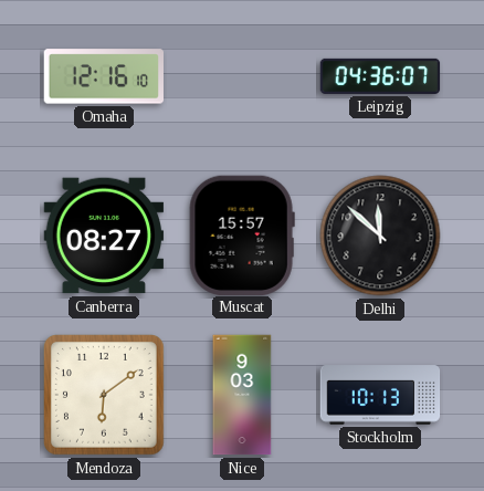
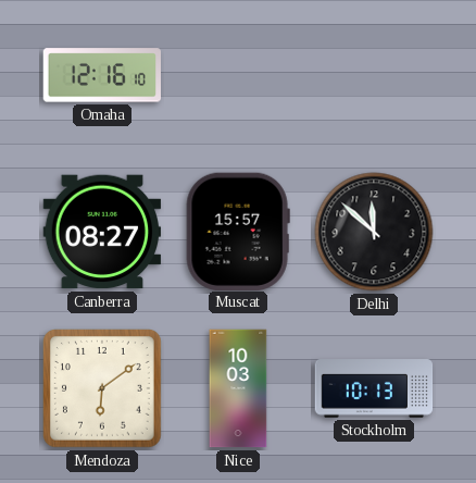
Leipzig: 04:36 -> none (380, 76)
Nice: 9:03 -> 10:03 (238, 388)
